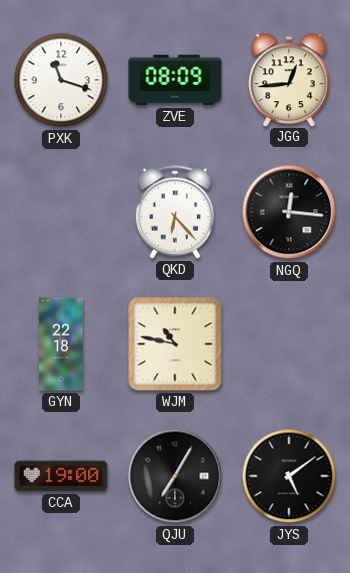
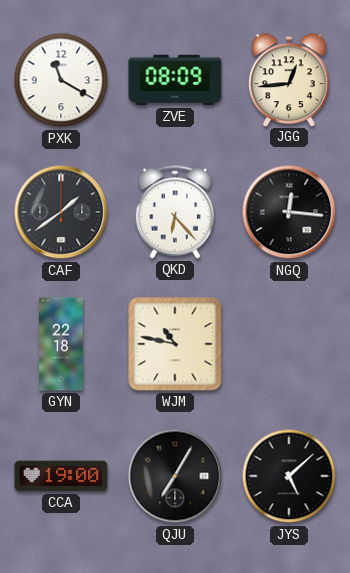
PXK: 11:18 -> 11:20 (61, 80)
CAF: none -> 1:39 (61, 212)
JYS: 5:09 -> 5:08 (289, 476)
